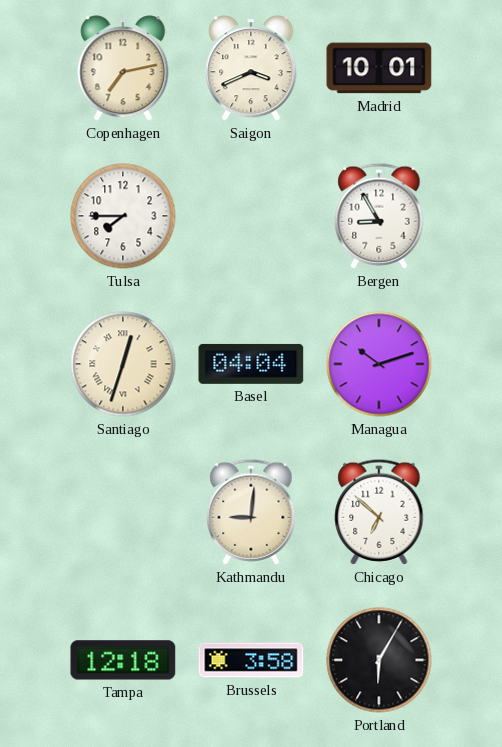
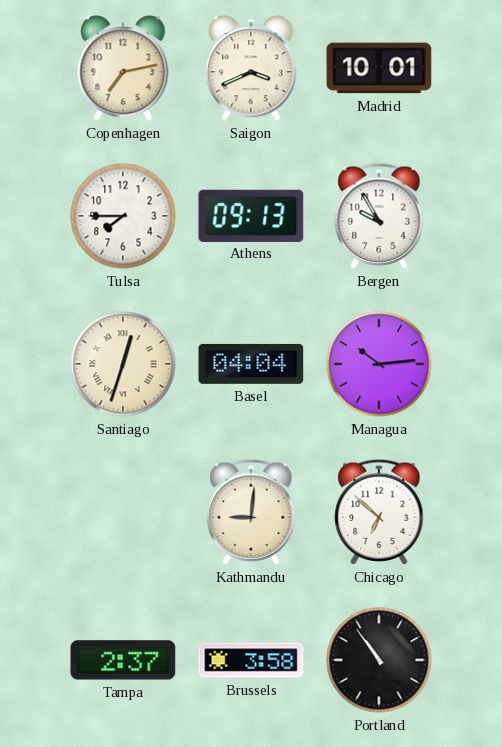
Athens: none -> 09:13 (251, 215)
Bergen: 8:55 -> 9:55 (379, 216)
Managua: 10:12 -> 10:14 (379, 364)
Tampa: 12:18 -> 2:37 (123, 660)
Portland: 6:05 -> 10:54 (379, 660)
